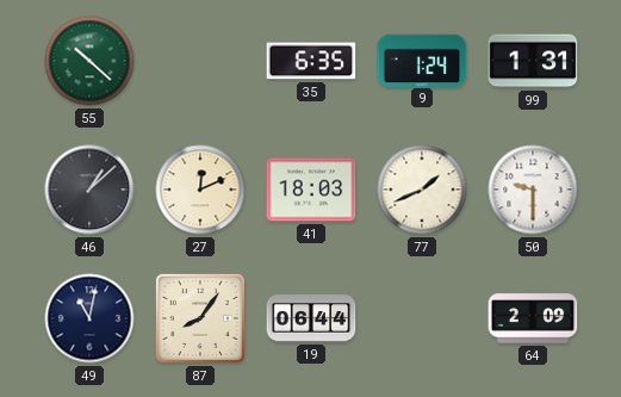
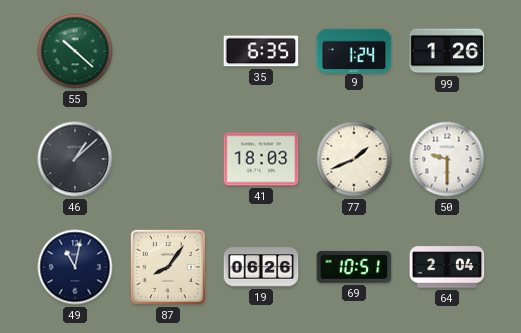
99: 1:31 -> 1:26 (447, 51)
27: 12:11 -> none (200, 190)
19: 06:44 -> 06:26 (261, 267)
69: none -> 10:51 (354, 267)
64: 2:09 -> 2:04 (447, 267)
